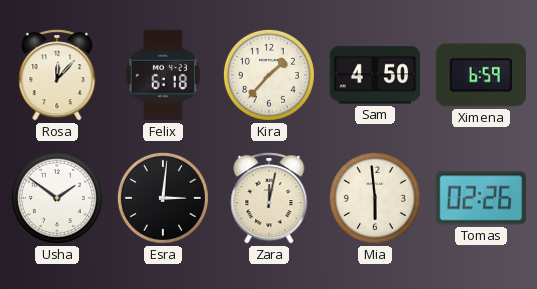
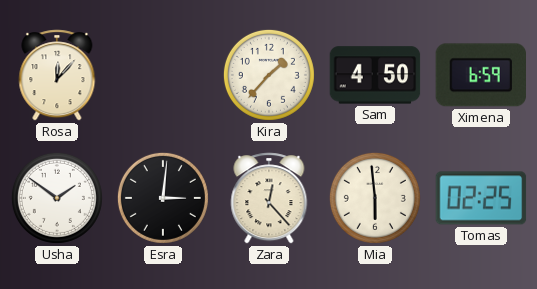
Felix: 6:18 -> none (163, 75)
Zara: 12:02 -> 12:23 (269, 198)
Tomas: 02:26 -> 02:25 (481, 198)
